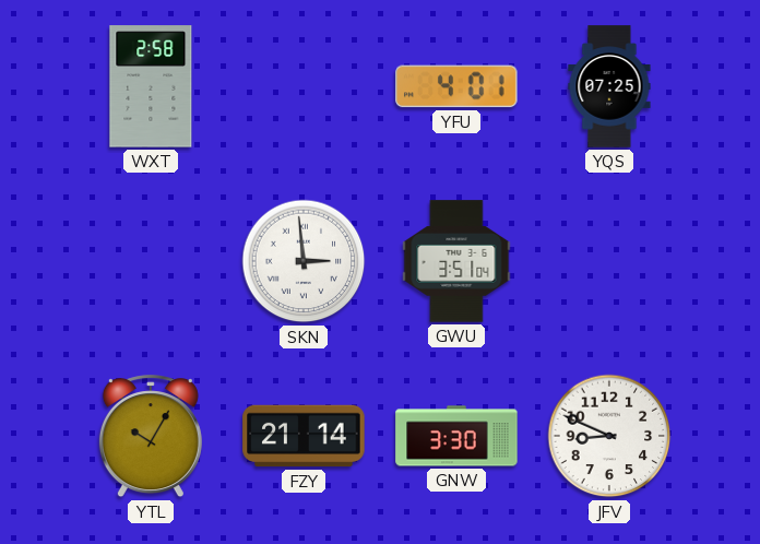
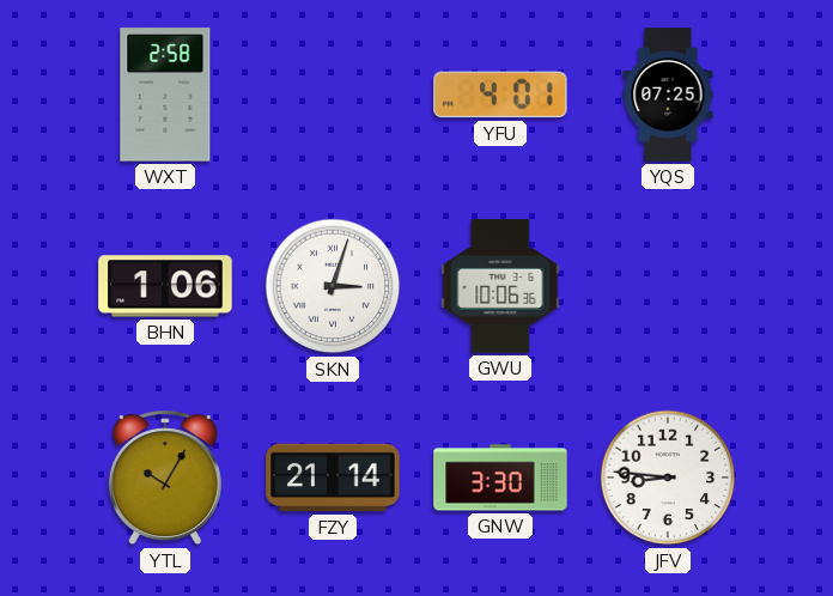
BHN: none -> 1:06 (165, 286)
SKN: 2:59 -> 3:03 (333, 286)
GWU: 3:51 -> 10:06 (500, 286)
JFV: 8:49 -> 8:46 (668, 478)
